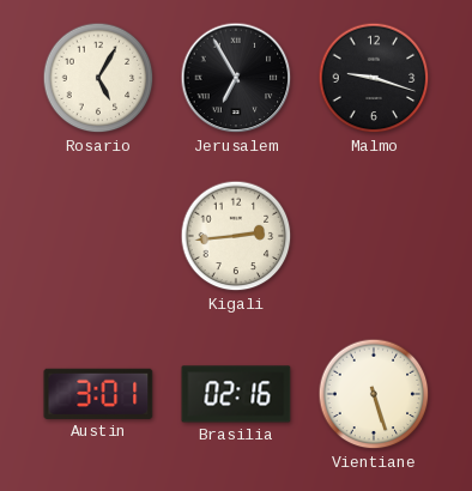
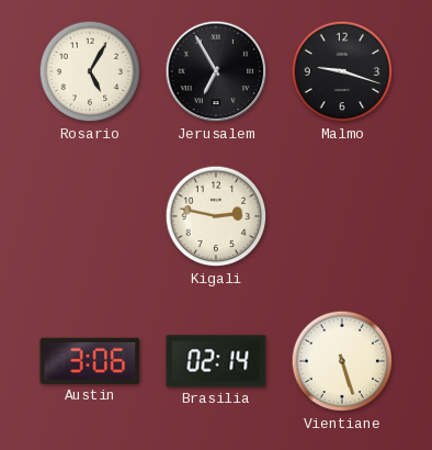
Kigali: 2:44 -> 2:47 (216, 216)
Austin: 3:01 -> 3:06 (90, 361)
Brasilia: 02:16 -> 02:14 (216, 361)
